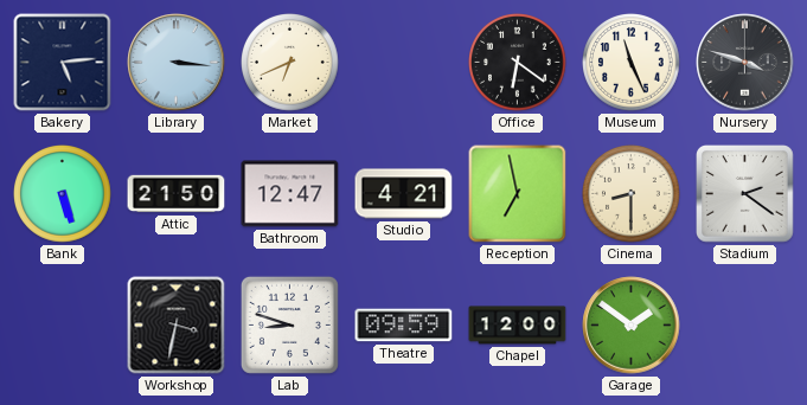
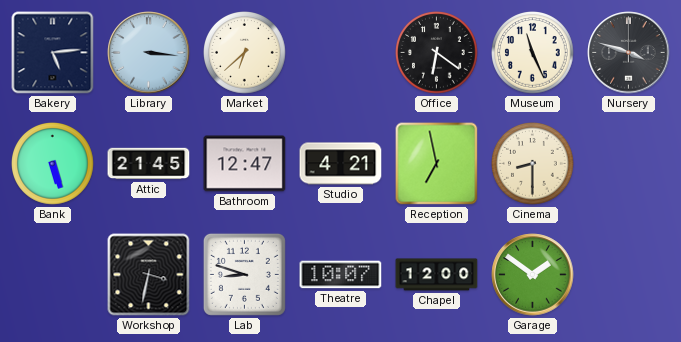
Market: 6:41 -> 6:38 (245, 53)
Attic: 21:50 -> 21:45 (149, 164)
Stadium: 2:21 -> none (745, 194)
Theatre: 09:59 -> 10:07 (341, 275)
